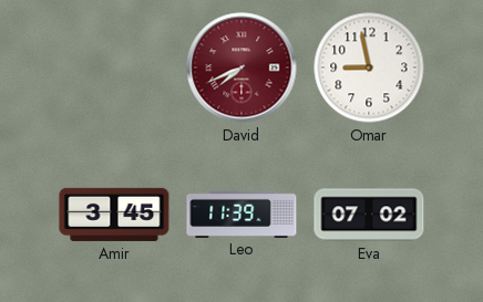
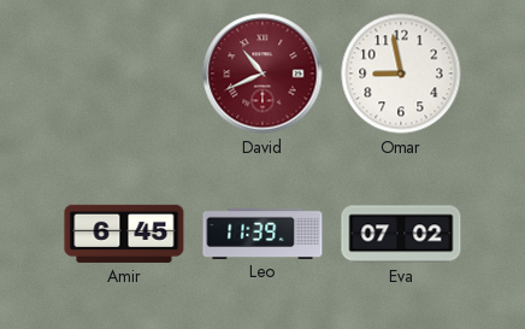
David: 7:41 -> 10:41 (262, 74)
Amir: 3:45 -> 6:45 (124, 234)
